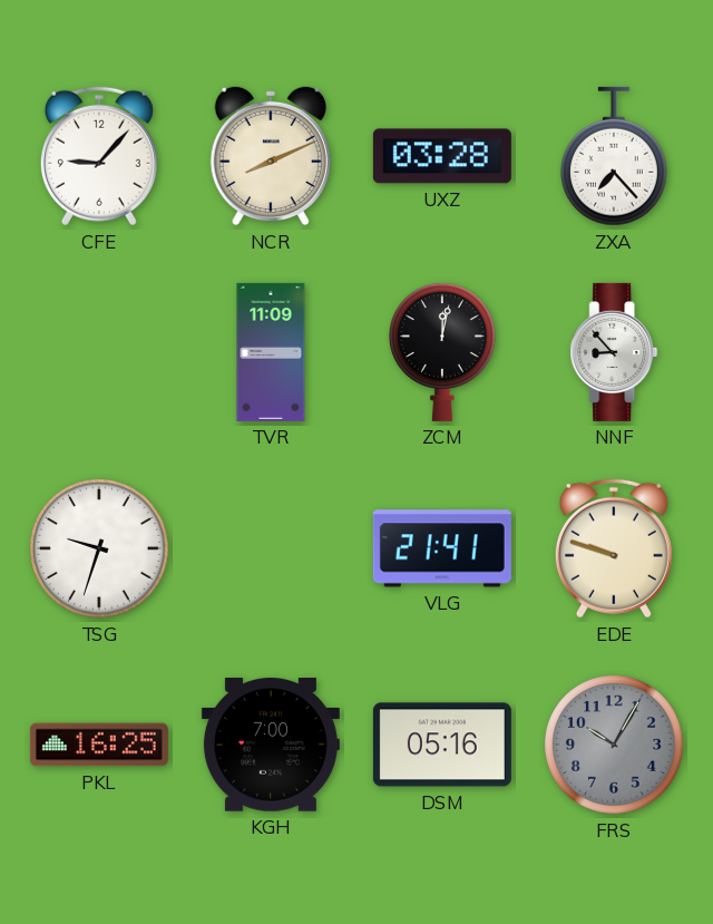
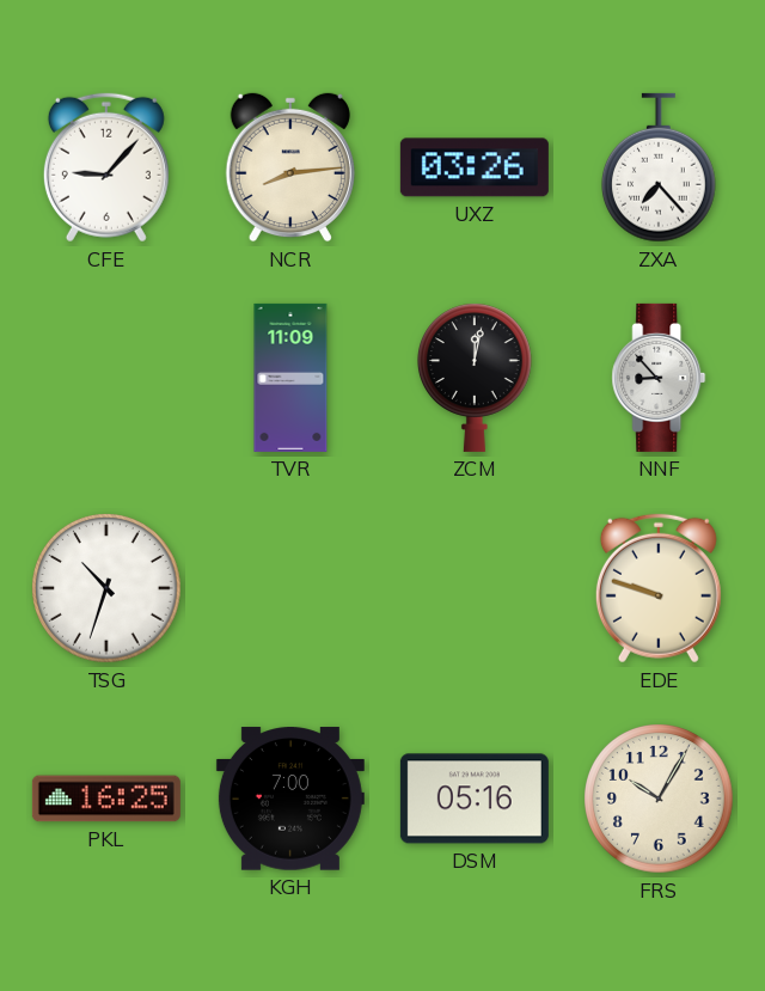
NCR: 8:11 -> 8:14 (290, 167)
UXZ: 03:28 -> 03:26 (475, 167)
TSG: 9:33 -> 10:33 (106, 588)
VLG: 21:41 -> none (442, 548)
FRS dial: grey -> cream (659, 799)
